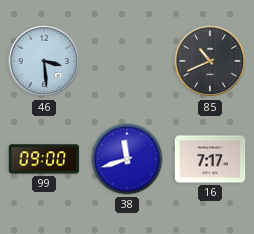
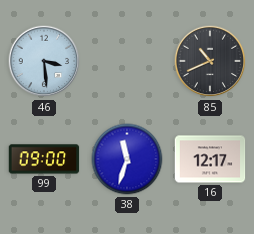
38: 11:42 -> 11:33 (127, 159)
16: 7:17 -> 12:17 (210, 159)
